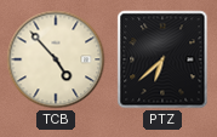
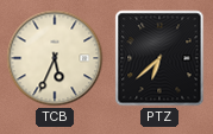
TCB: 4:53 -> 5:34 (55, 58)
